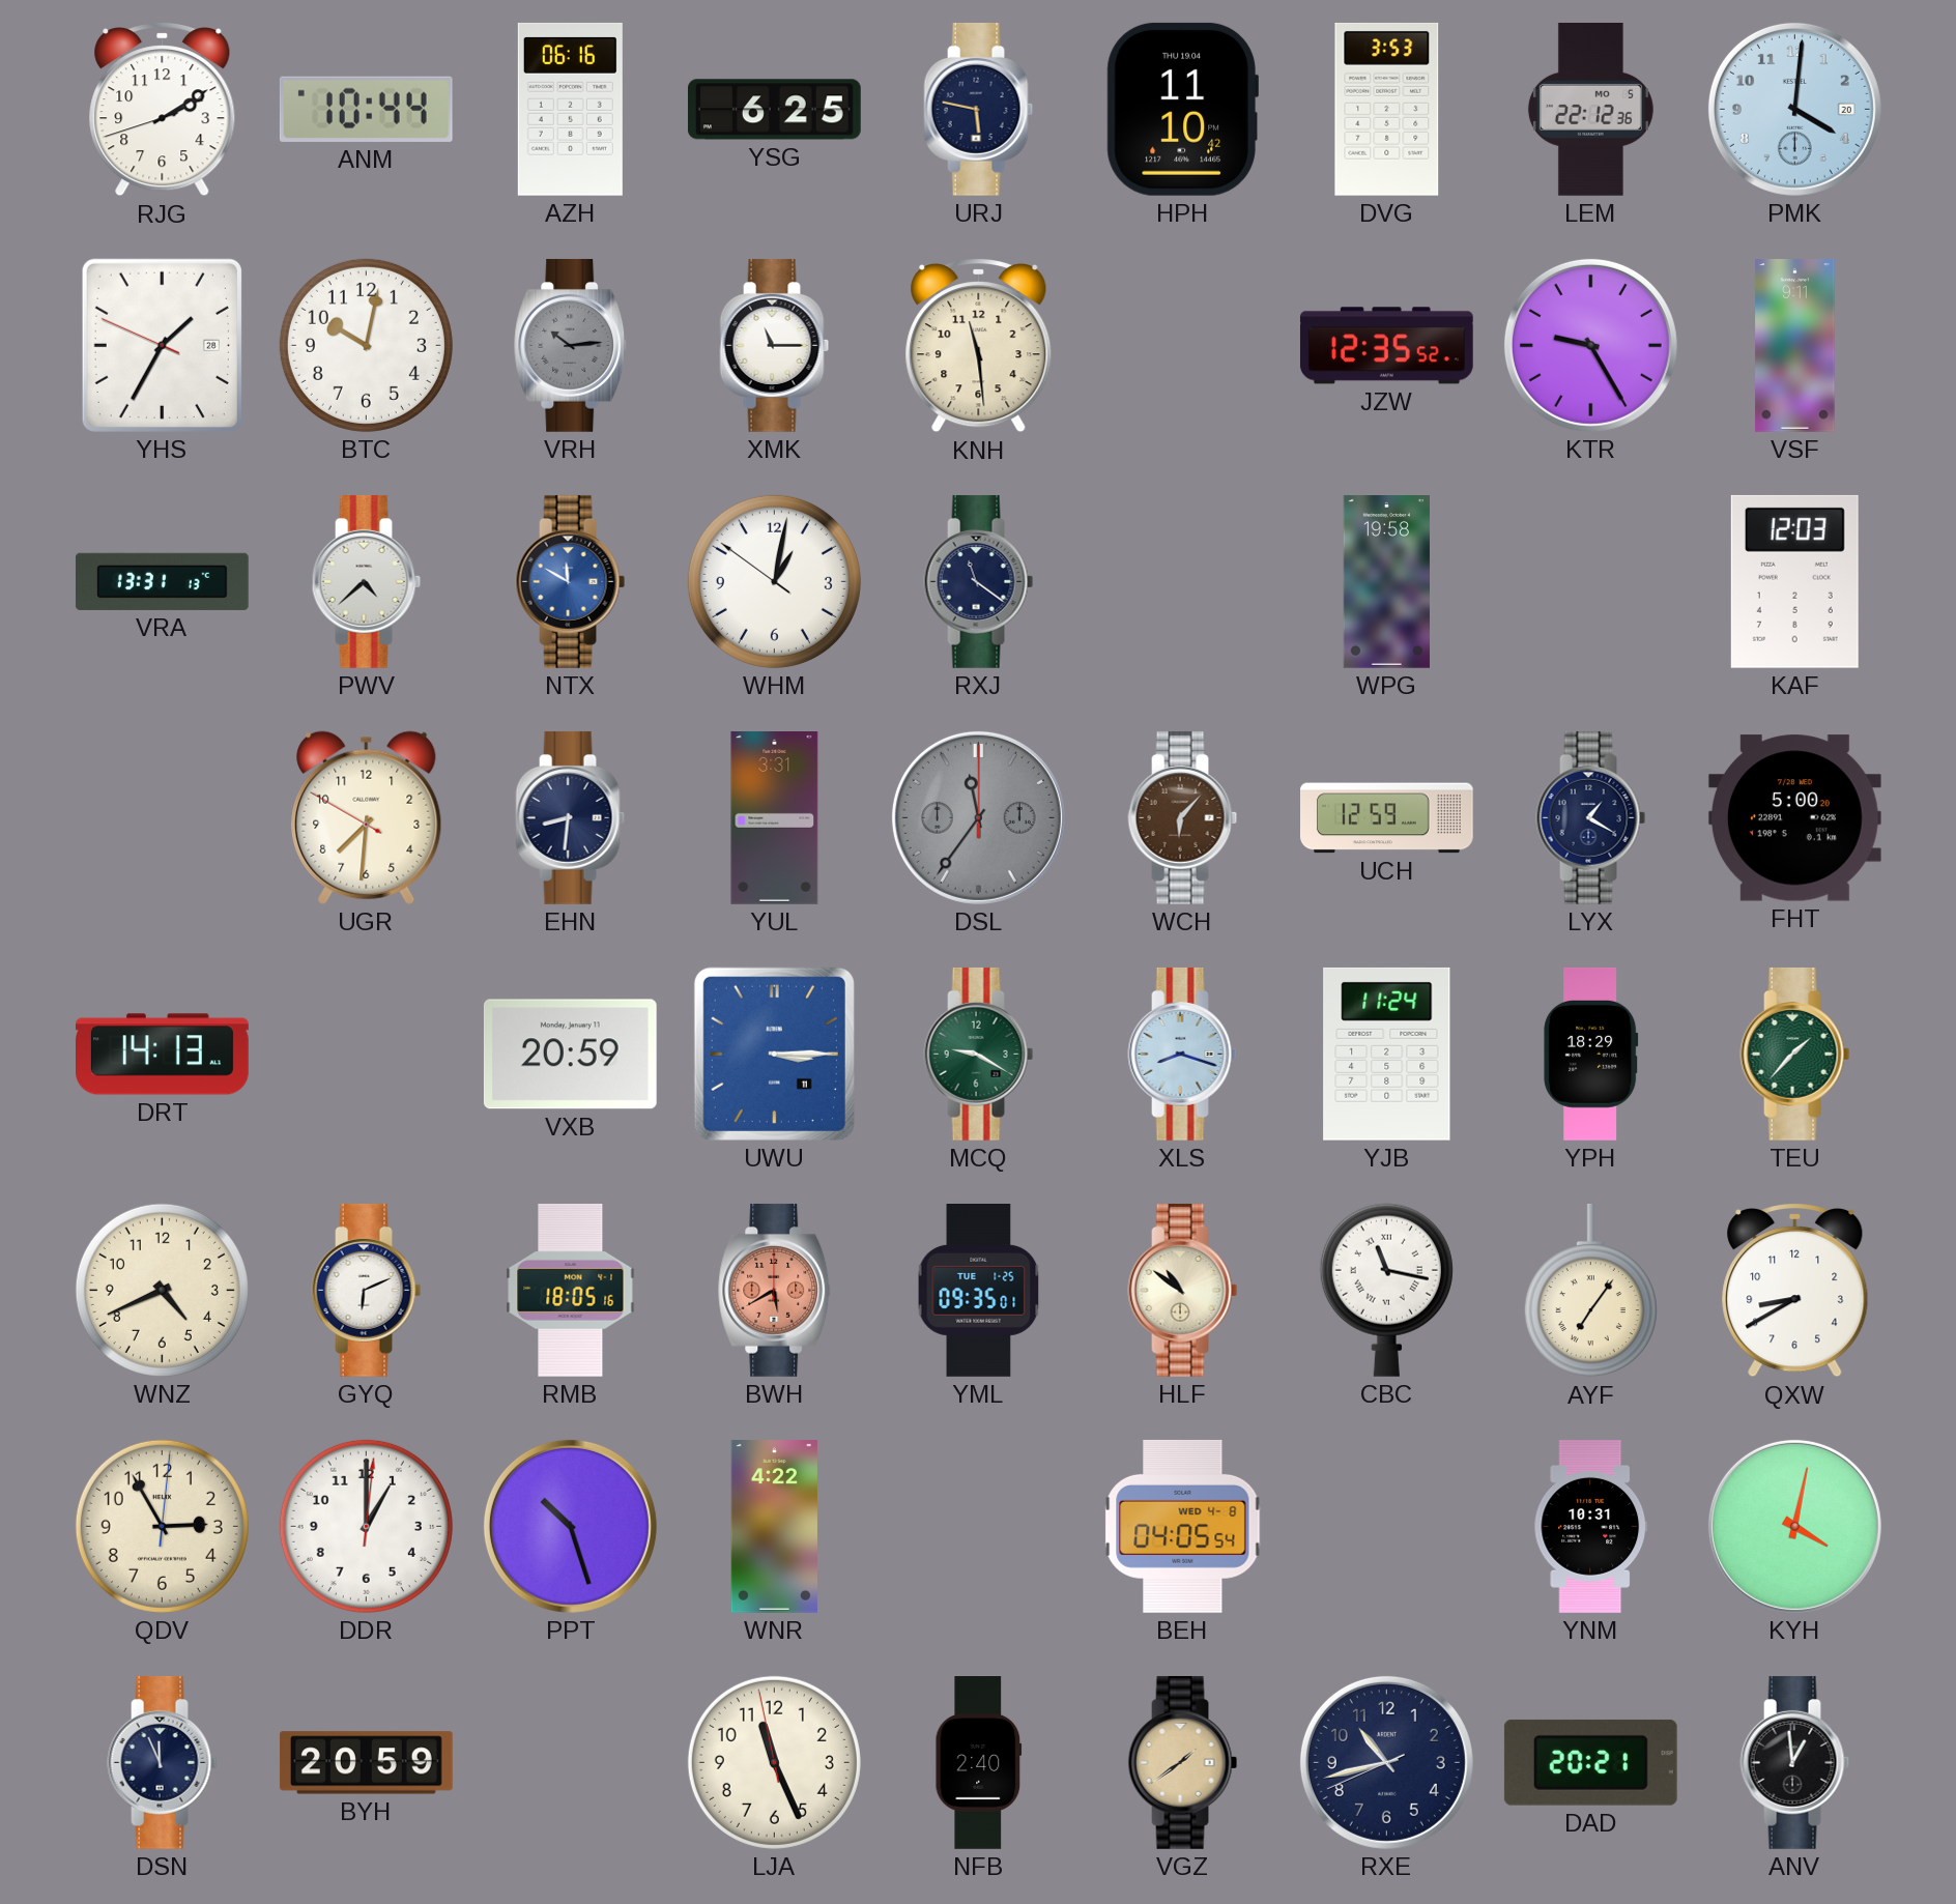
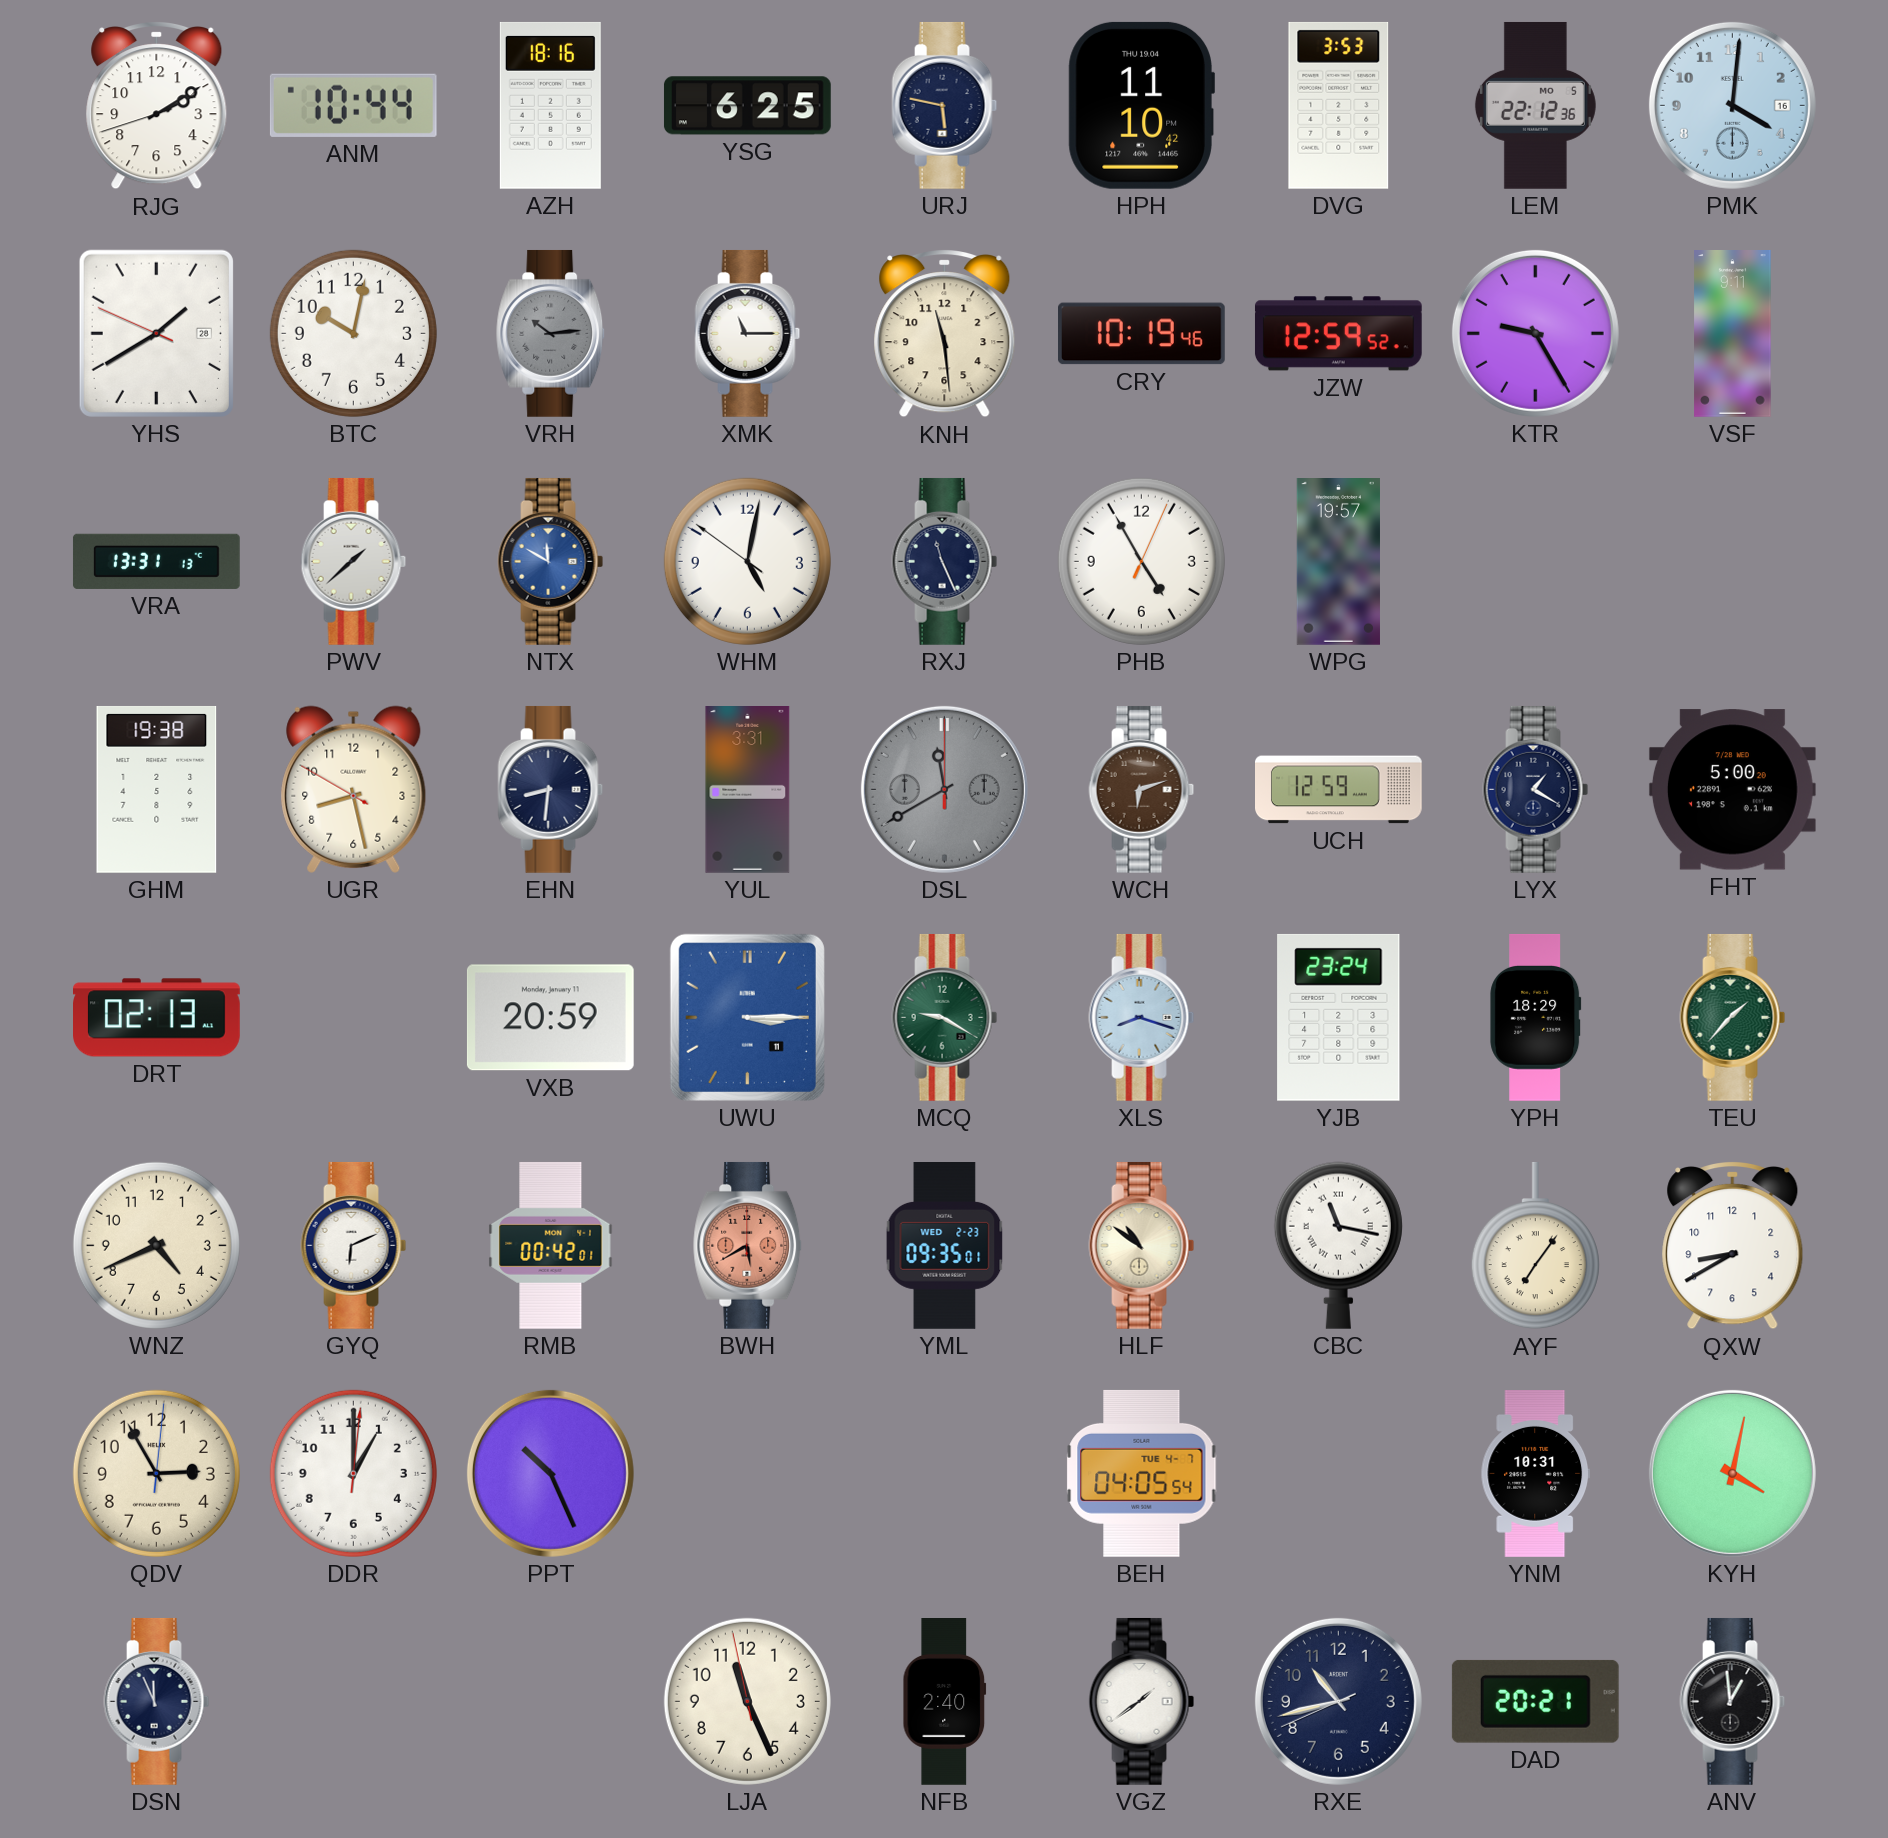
AZH: 06:16 -> 18:16 (550, 105)
PMK date: 20 -> 16 (1732, 105)
YHS: 1:34 -> 1:39 (156, 333)
CRY: none -> 10:19 (1142, 334)
JZW: 12:35 -> 12:59 (1338, 334)
PWV: 4:38 -> 1:38 (354, 561)
WHM: 1:01 -> 5:01 (747, 561)
RXJ: 11:21 -> 11:26 (945, 561)
PHB: none -> 4:55 (1141, 561)
WPG: 19:58 -> 19:57 (1338, 562)
KAF: 12:03 -> none (1794, 581)
GHM: none -> 19:38 (157, 789)
UGR: 7:30 -> 8:27 (354, 789)
DSL: 11:36 -> 11:40 (944, 789)
WCH: 6:07 -> 6:12 (1142, 789)
DRT: 14:13 -> 02:13 (157, 1018)
YJB: 11:24 -> 23:24 (1339, 1017)
RMB: 18:05 -> 00:42 (551, 1245)
YML date: TUE 1-25 -> WED 2-23 (945, 1246)
PPT: 10:27 -> 10:26 (550, 1473)
WNR: 4:22 -> none (774, 1527)
BEH date: WED 4-8 -> TUE 4-7 (1142, 1473)
BYH: 20:59 -> none (366, 1763)
VGZ dial: champagne -> white (1142, 1701)
